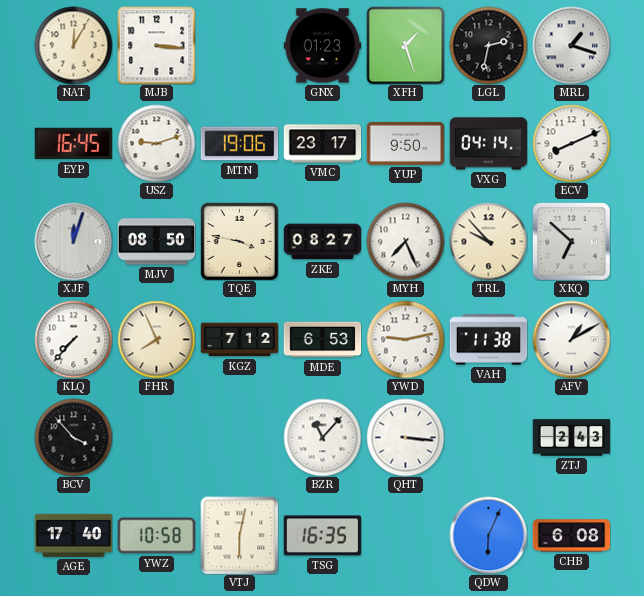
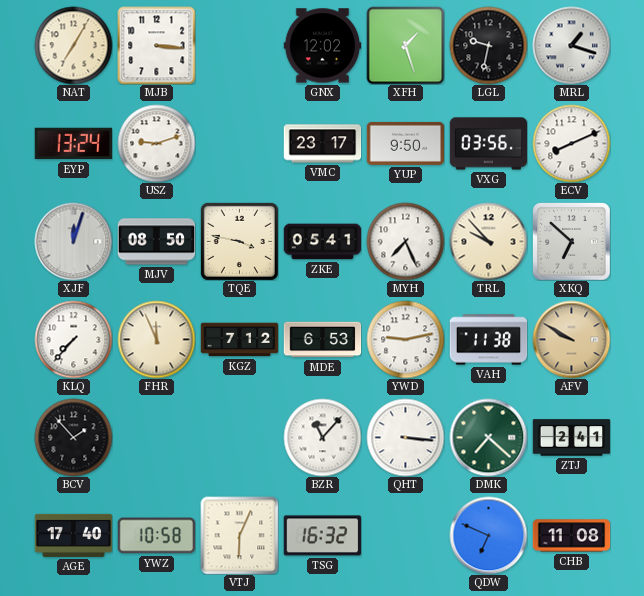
NAT: 12:05 -> 7:05 (73, 45)
GNX: 01:23 -> 12:02 (322, 46)
LGL: 2:32 -> 9:32 (488, 45)
EYP: 16:45 -> 13:24 (73, 144)
MTN: 19:06 -> none (239, 144)
VXG: 04:14 -> 03:56 (488, 144)
ZKE: 08:27 -> 05:41 (322, 242)
FHR: 7:56 -> 11:56 (156, 339)
AFV: 1:10 -> 9:50 (571, 339)
AFV dial: white -> champagne (571, 339)
BCV: 3:53 -> 1:53 (73, 437)
DMK: none -> 7:22 (488, 437)
ZTJ: 2:43 -> 2:41 (571, 438)
VTJ: 6:02 -> 6:04 (239, 535)
TSG: 16:35 -> 16:32 (322, 536)
QDW: 6:04 -> 6:49 (488, 535)
CHB: 6:08 -> 11:08 (571, 536)
